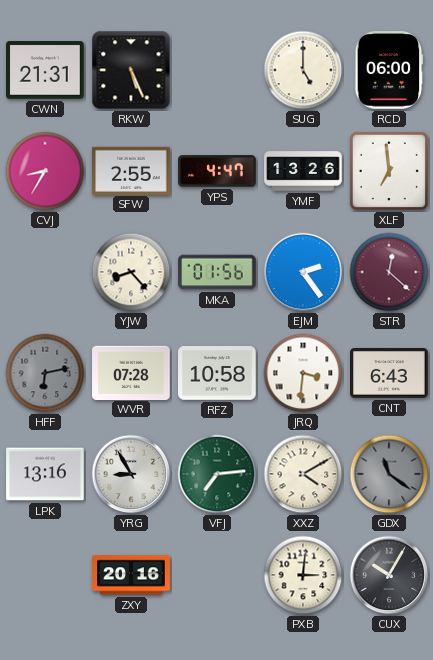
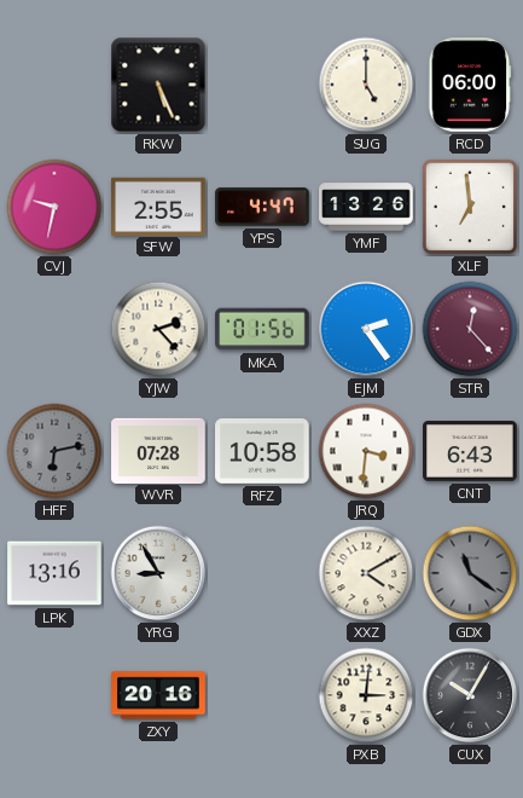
CWN: 21:31 -> none (45, 70)
CVJ: 8:35 -> 9:32 (54, 207)
YJW: 8:23 -> 2:23 (158, 329)
STR: 12:22 -> 12:23 (470, 329)
VFJ: 7:14 -> none (217, 474)
